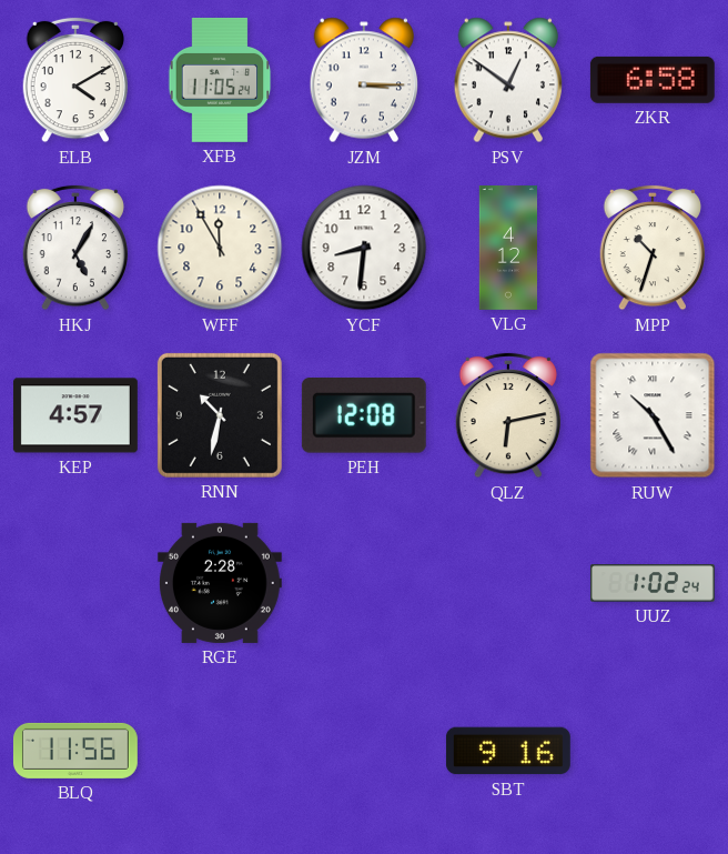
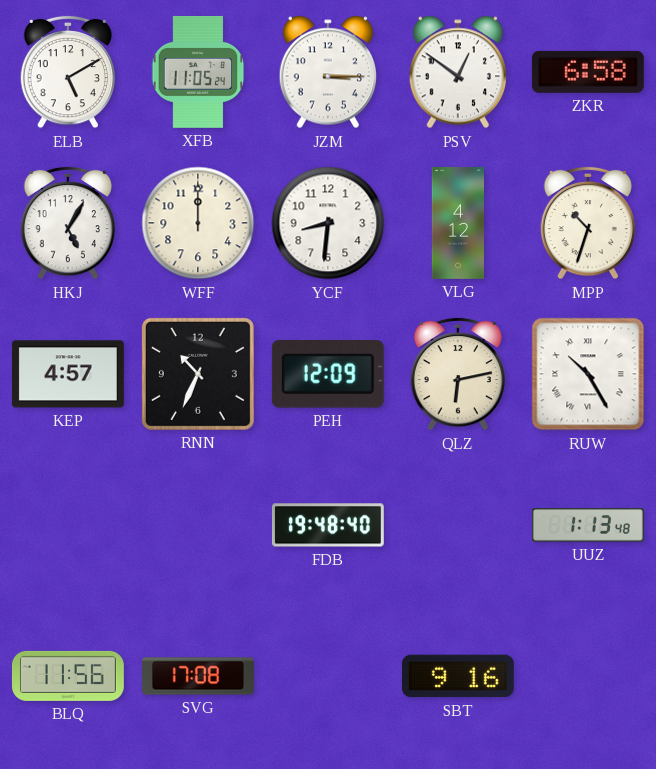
ELB: 4:10 -> 5:10 (67, 72)
WFF: 11:55 -> 12:00 (198, 223)
RNN: 10:32 -> 10:34 (198, 374)
PEH: 12:08 -> 12:09 (328, 375)
RGE: 2:28 -> none (220, 583)
FDB: none -> 19:48 (328, 525)
UUZ: 1:02 -> 1:13 (588, 525)
SVG: none -> 17:08 (199, 676)
